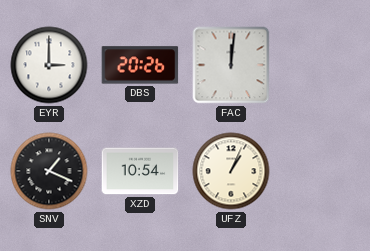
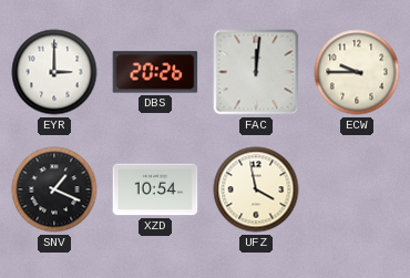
ECW: none -> 9:45 (357, 72)
UFZ: 1:04 -> 3:58 (256, 189)
